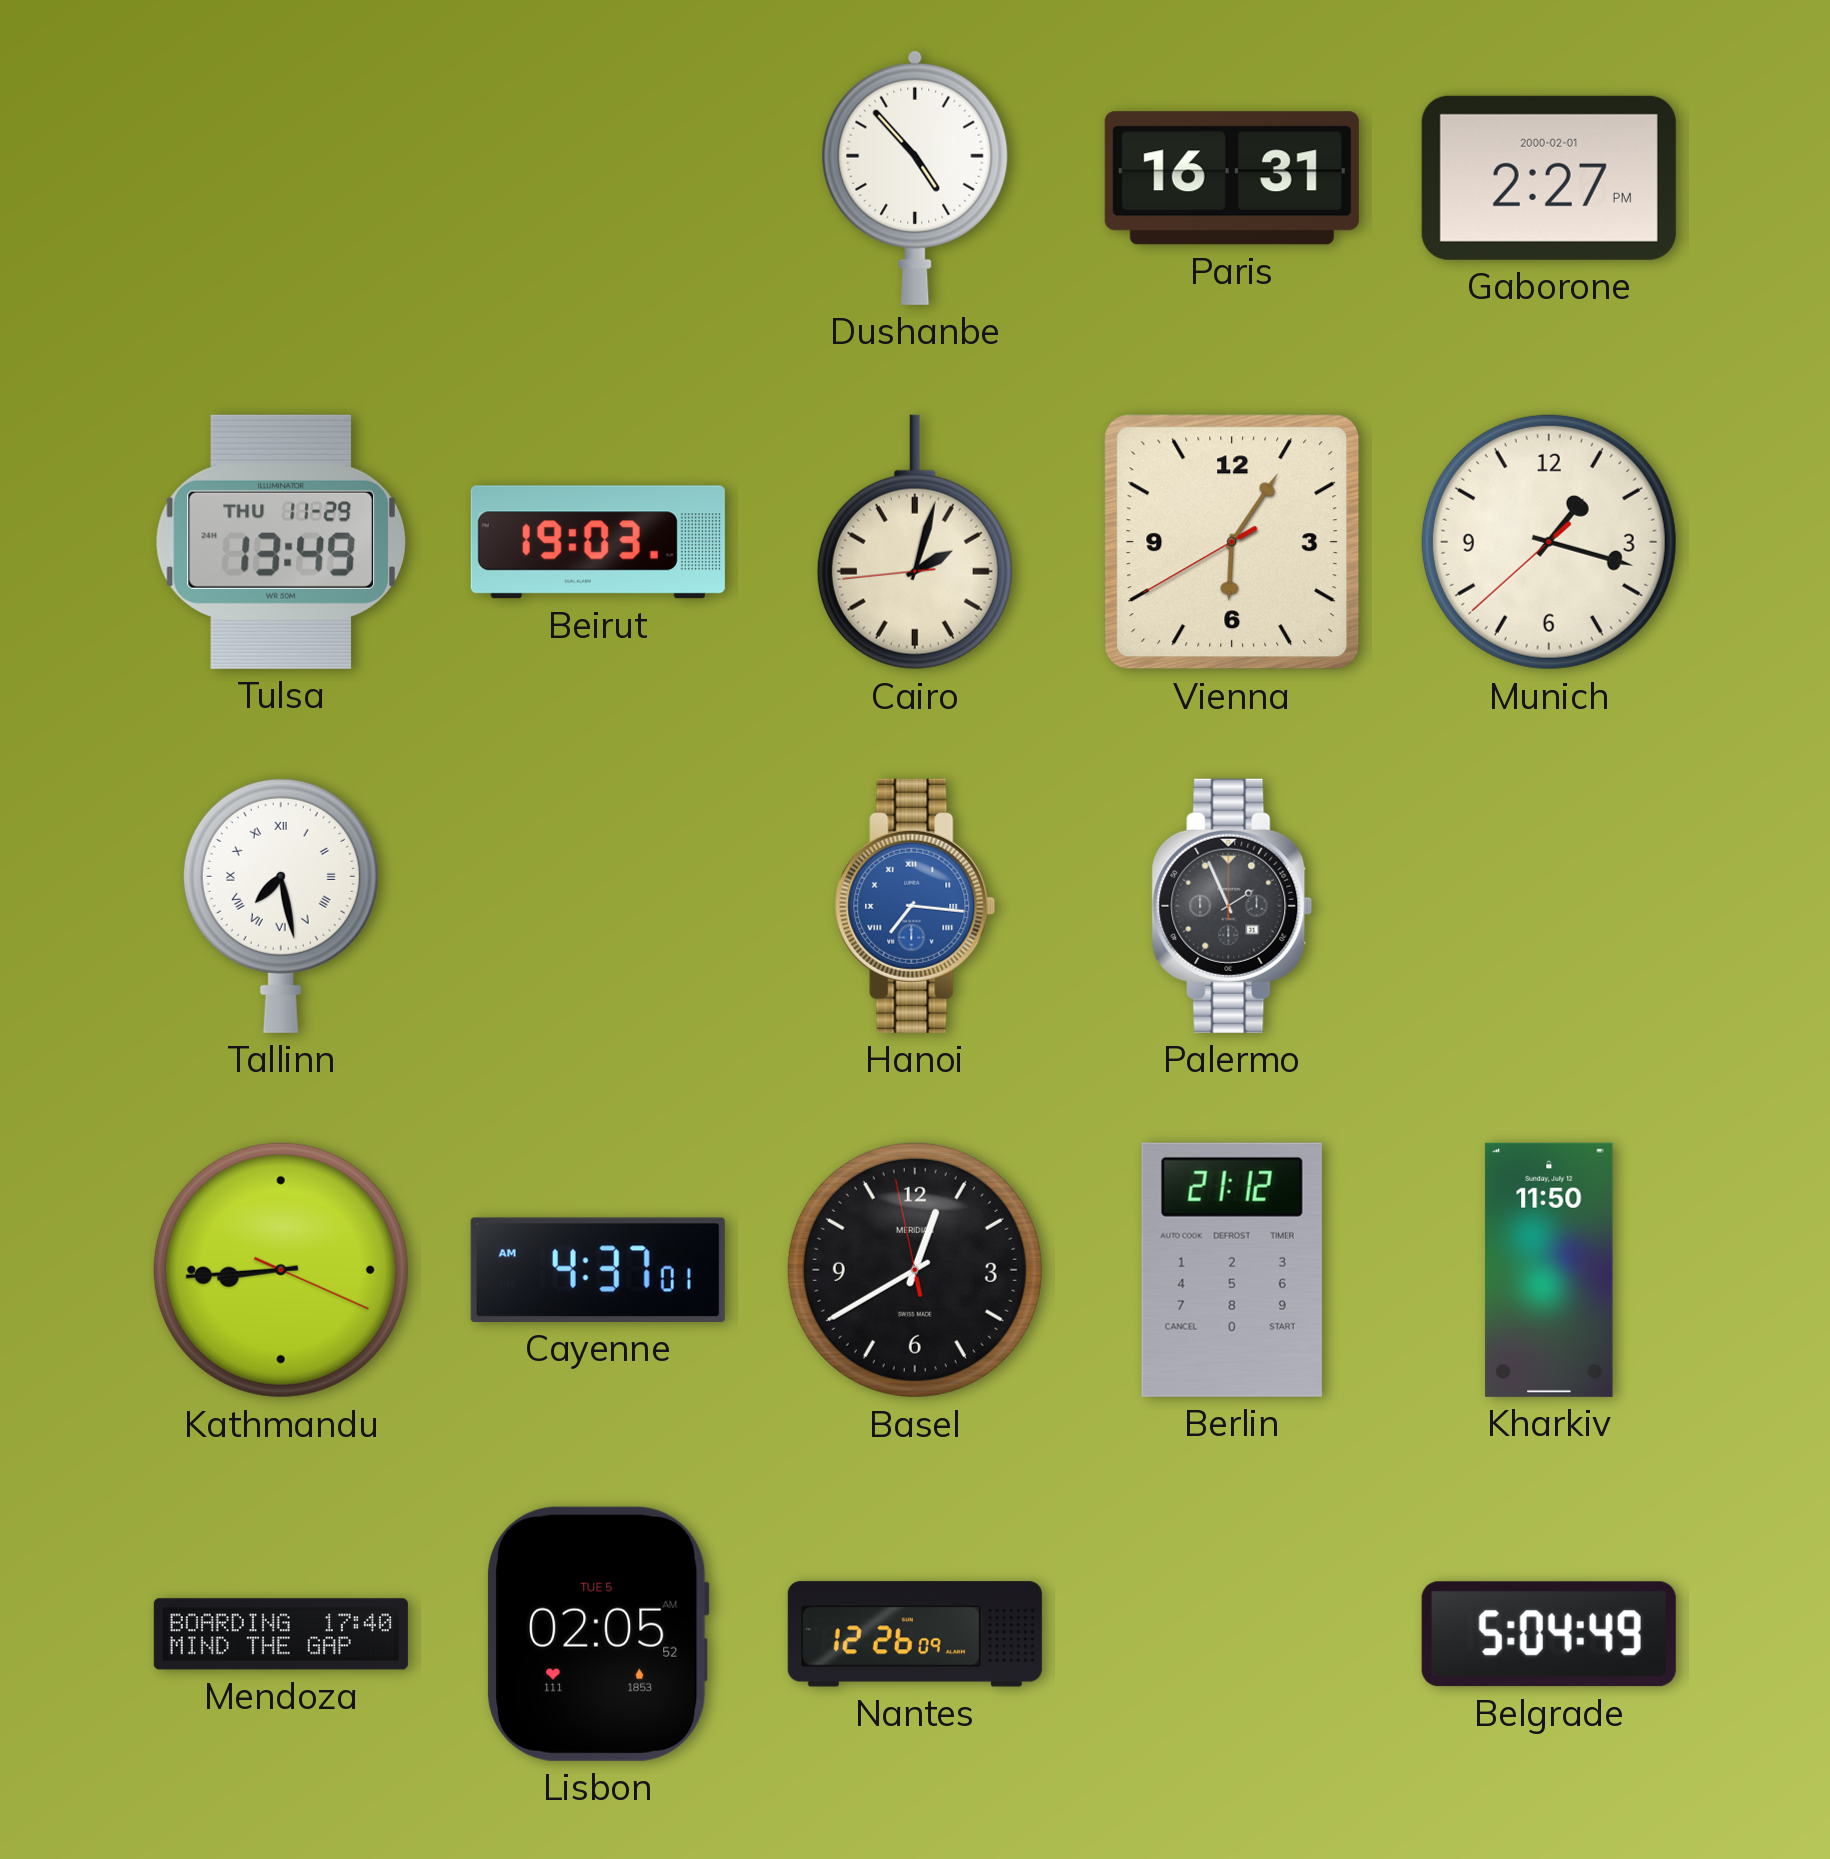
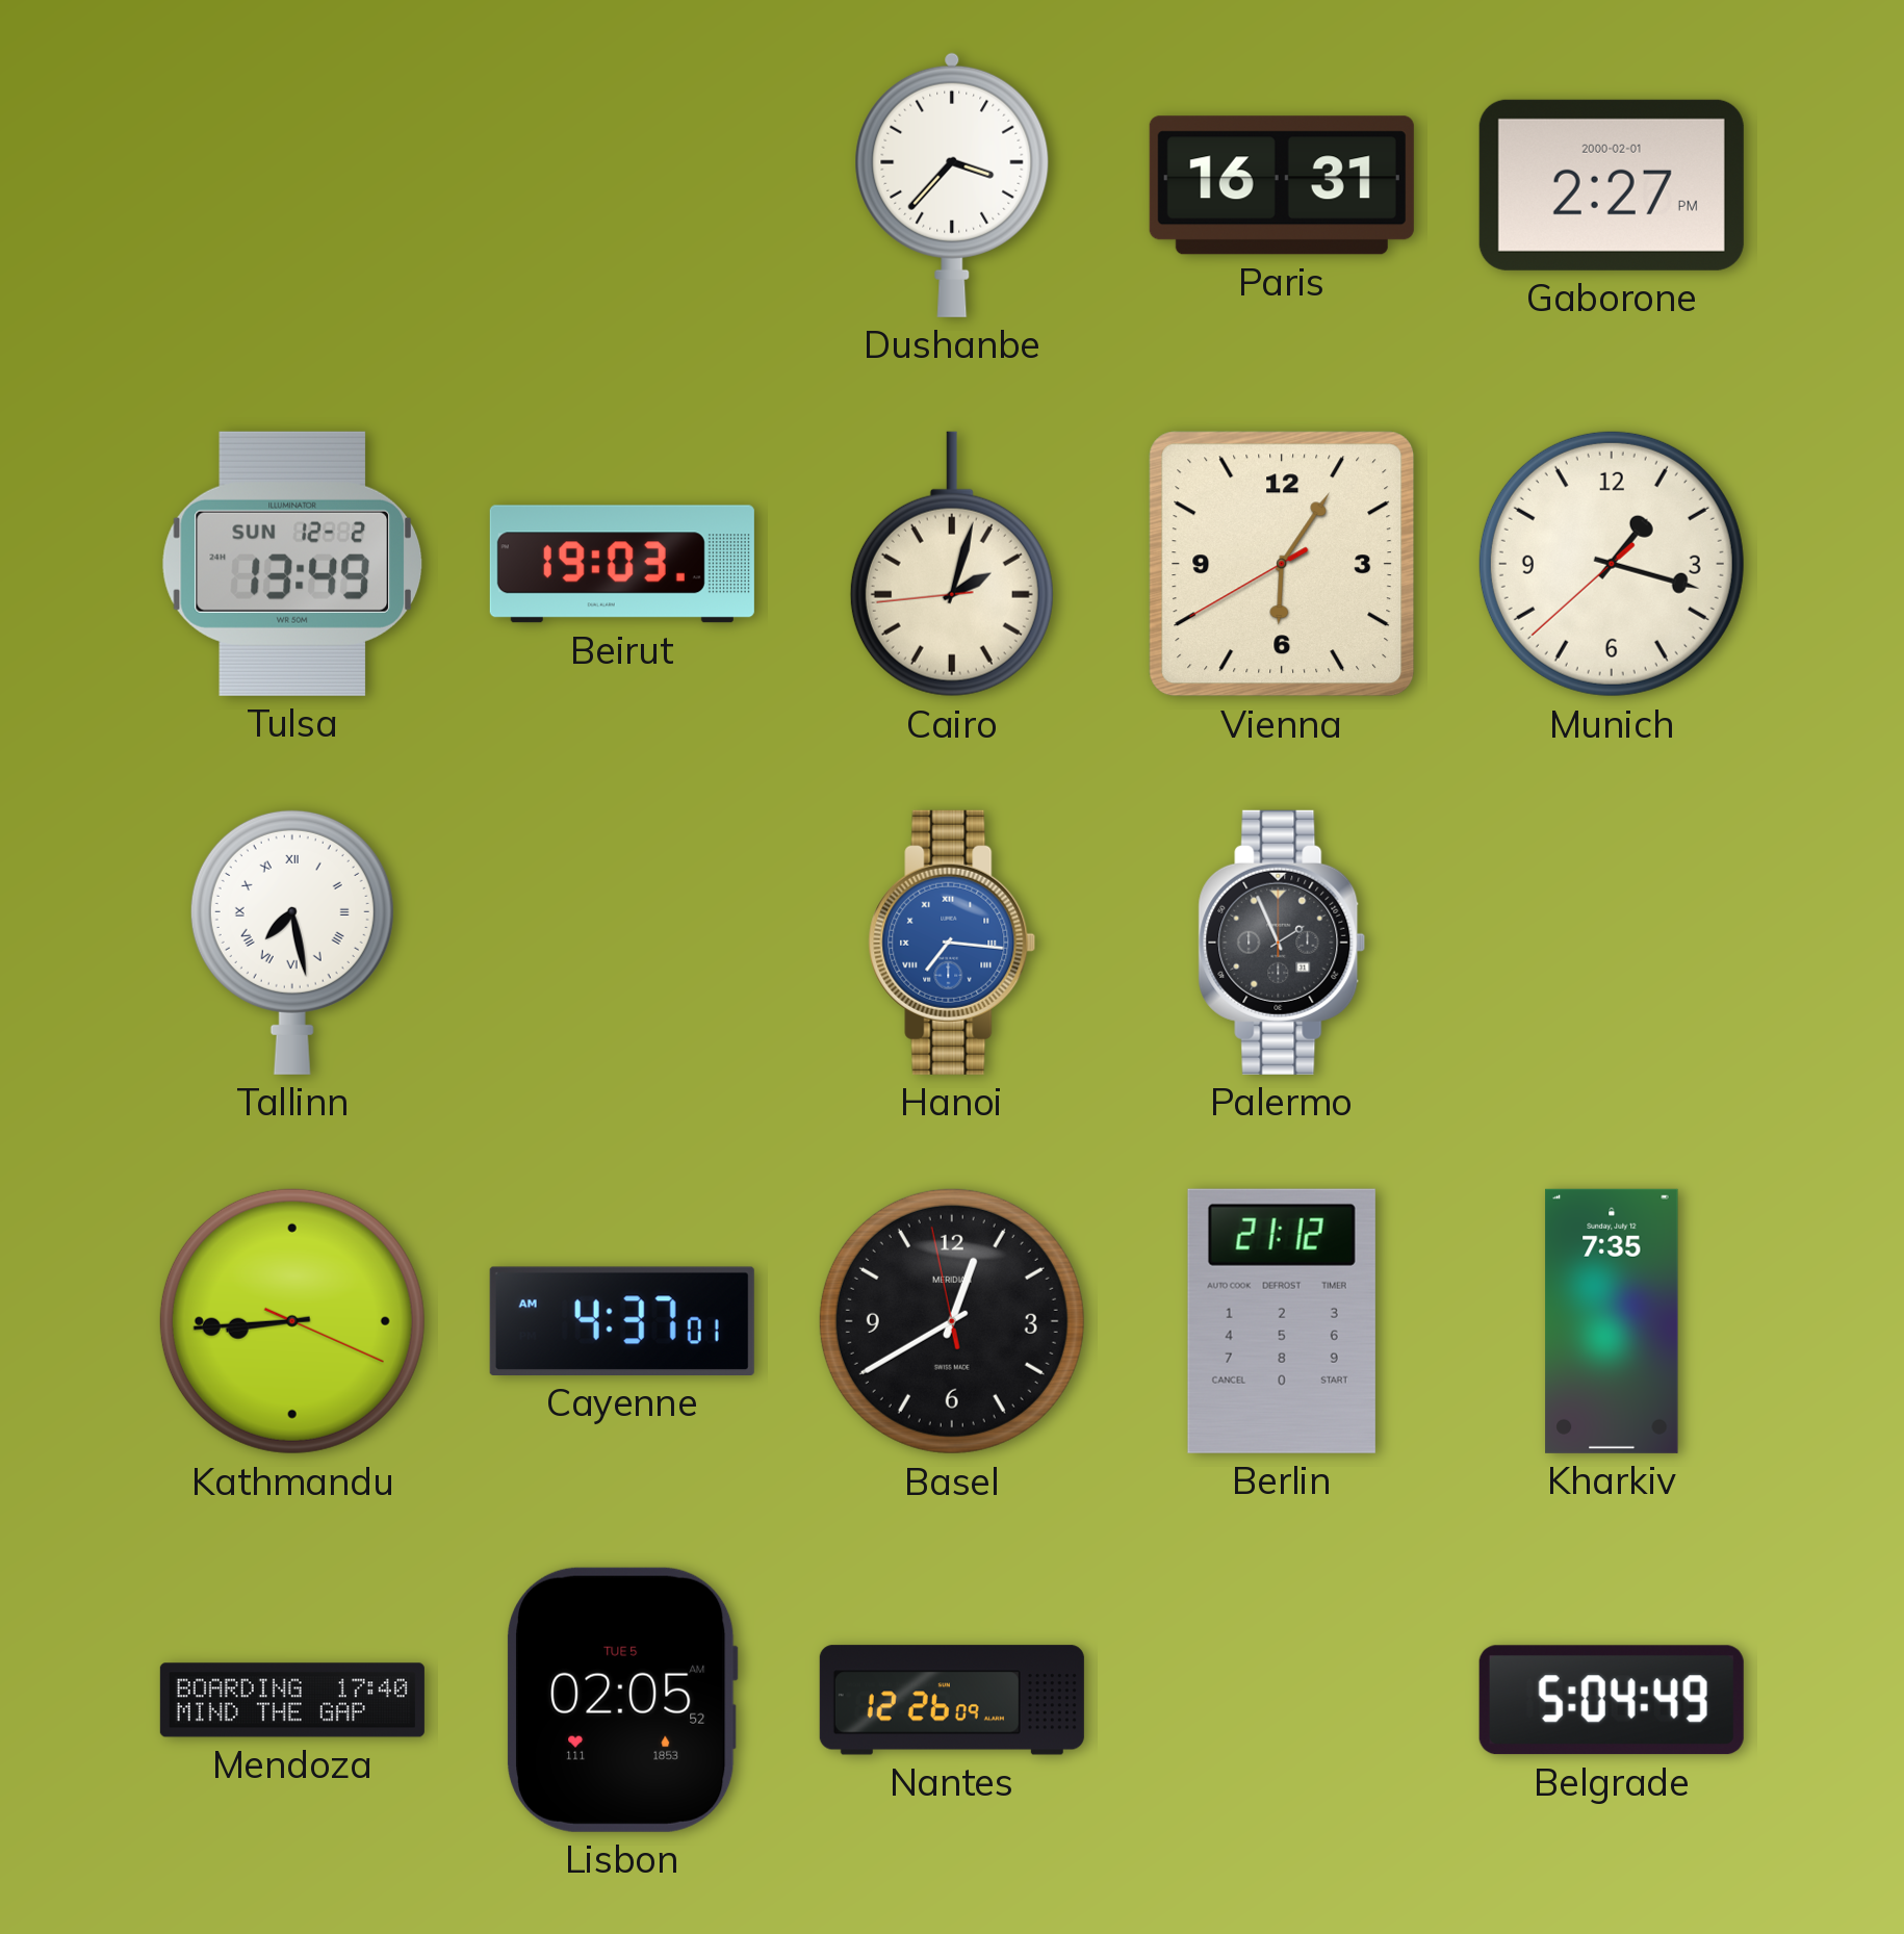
Dushanbe: 4:53 -> 3:37 (952, 185)
Tulsa date: THU 11-29 -> SUN 12-2 (291, 564)
Kharkiv: 11:50 -> 7:35 (1612, 1321)
